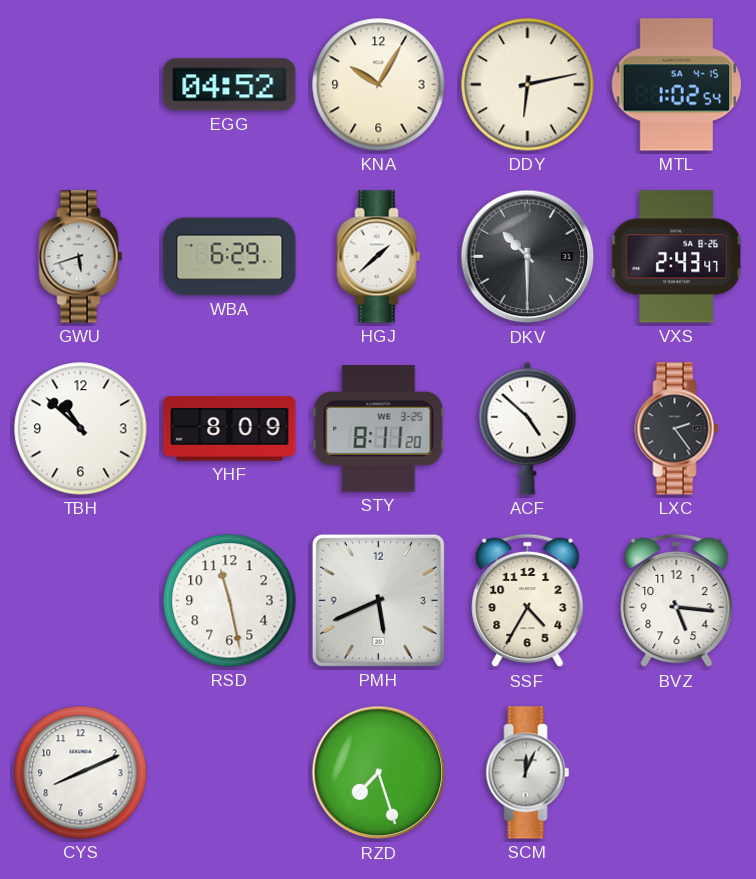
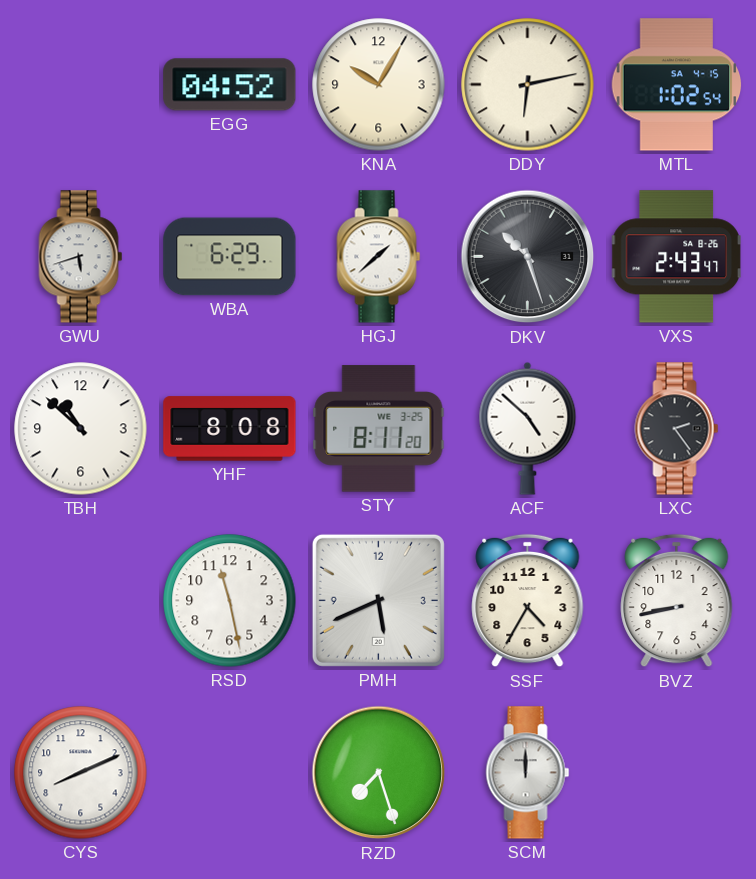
DKV: 10:30 -> 10:27 (528, 257)
YHF: 8:09 -> 8:08 (230, 429)
BVZ: 5:16 -> 8:43 (677, 601)
SCM: 12:04 -> 12:00 (528, 773)
